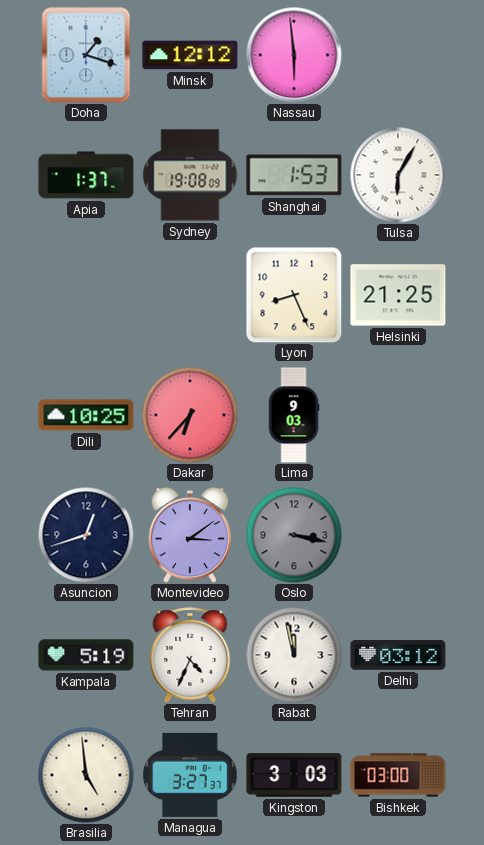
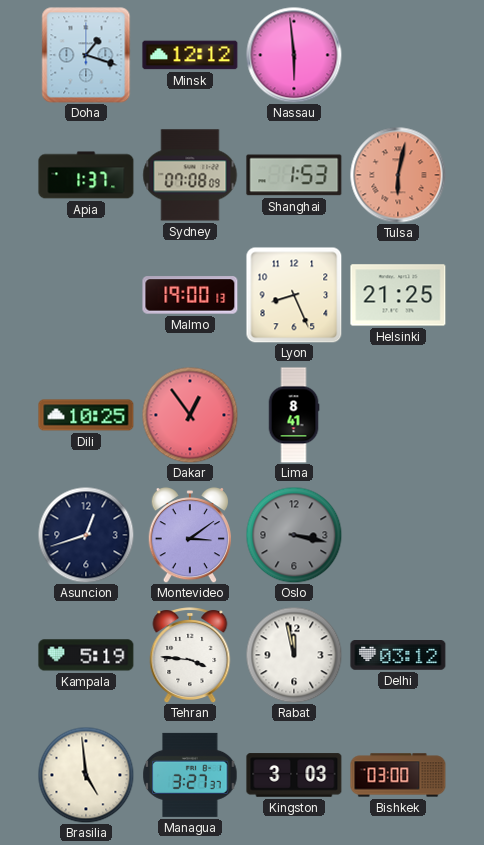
Sydney: 19:08 -> 07:08 (190, 175)
Tulsa: 6:05 -> 6:02 (398, 175)
Tulsa dial: white -> salmon (398, 175)
Malmo: none -> 19:00 (190, 295)
Dakar: 6:37 -> 12:54 (190, 415)
Lima: 9:03 -> 8:41 (294, 415)
Tehran: 4:34 -> 3:46 (190, 655)
